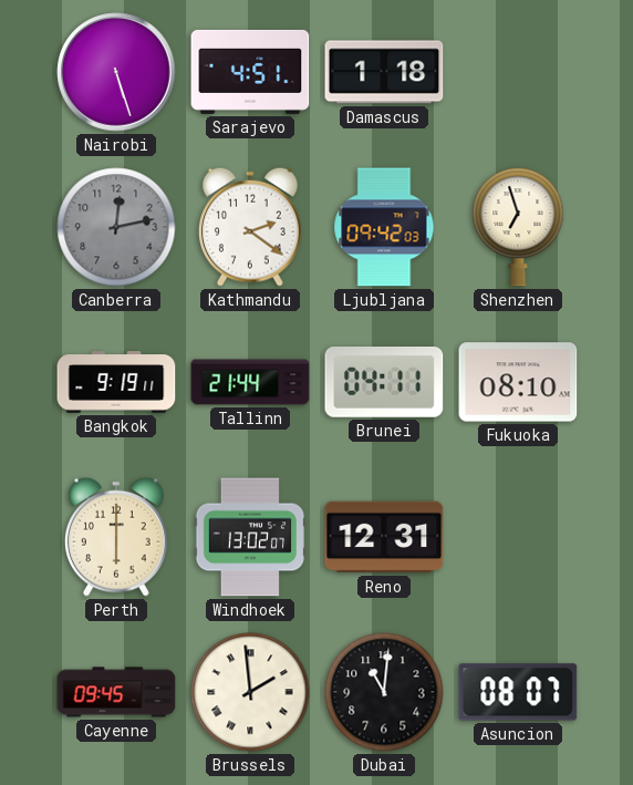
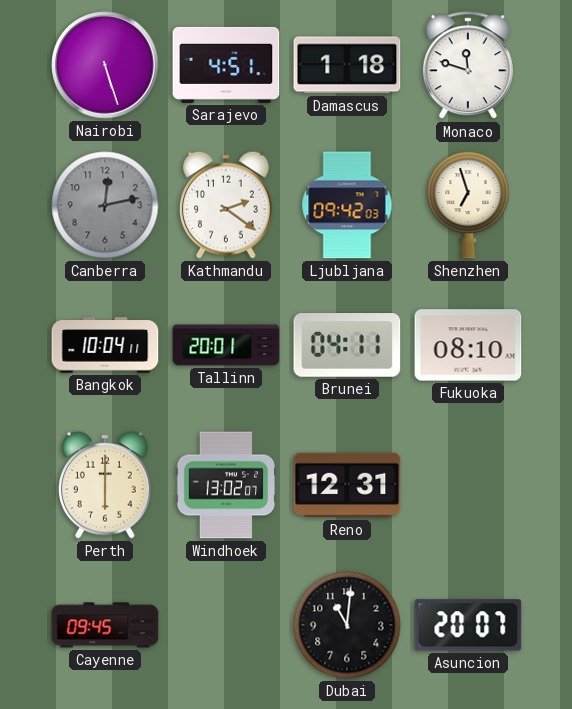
Monaco: none -> 11:48 (468, 66)
Bangkok: 9:19 -> 10:04 (105, 345)
Tallinn: 21:44 -> 20:01 (226, 345)
Brussels: 1:59 -> none (250, 692)
Asuncion: 08:07 -> 20:07 (468, 625)
